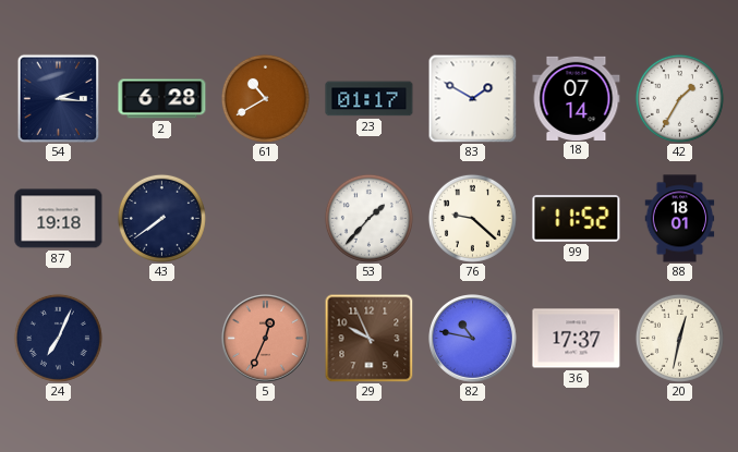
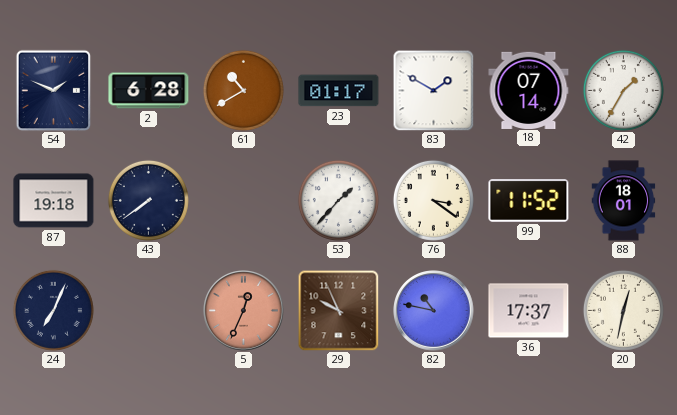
54: 2:16 -> 1:49 (54, 90)
76: 9:22 -> 3:21 (433, 200)
